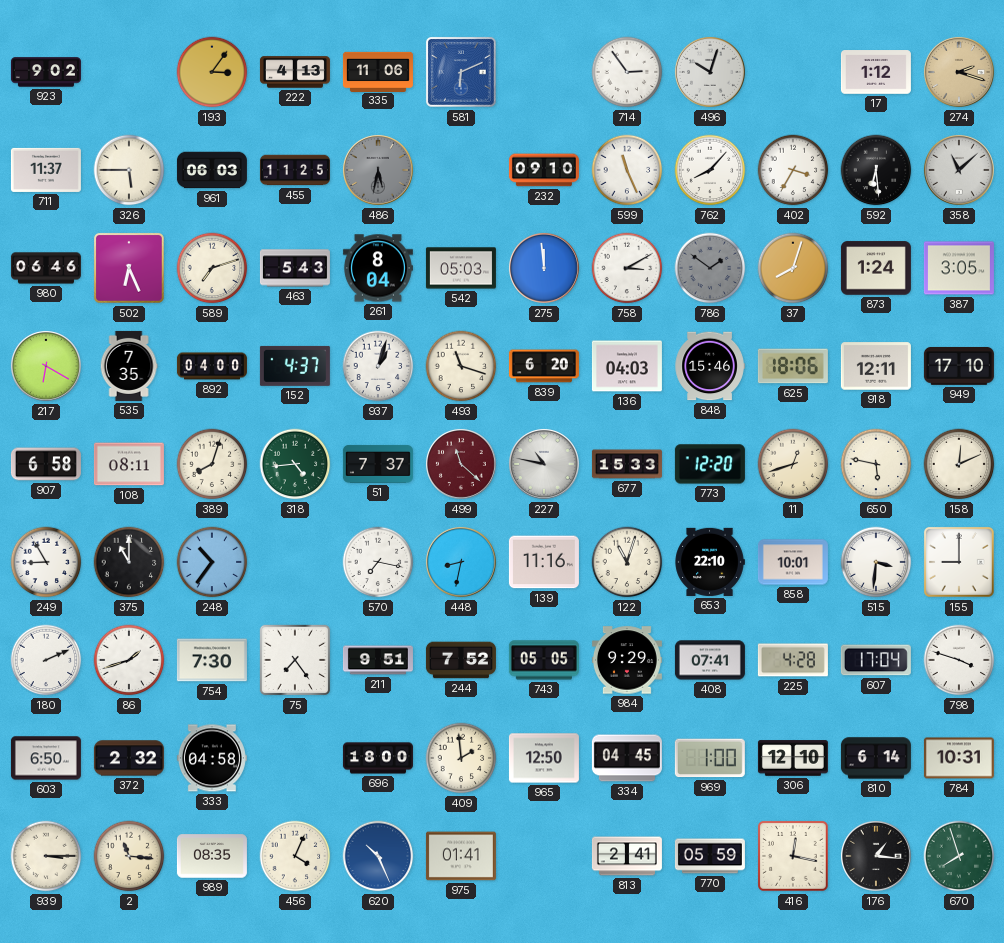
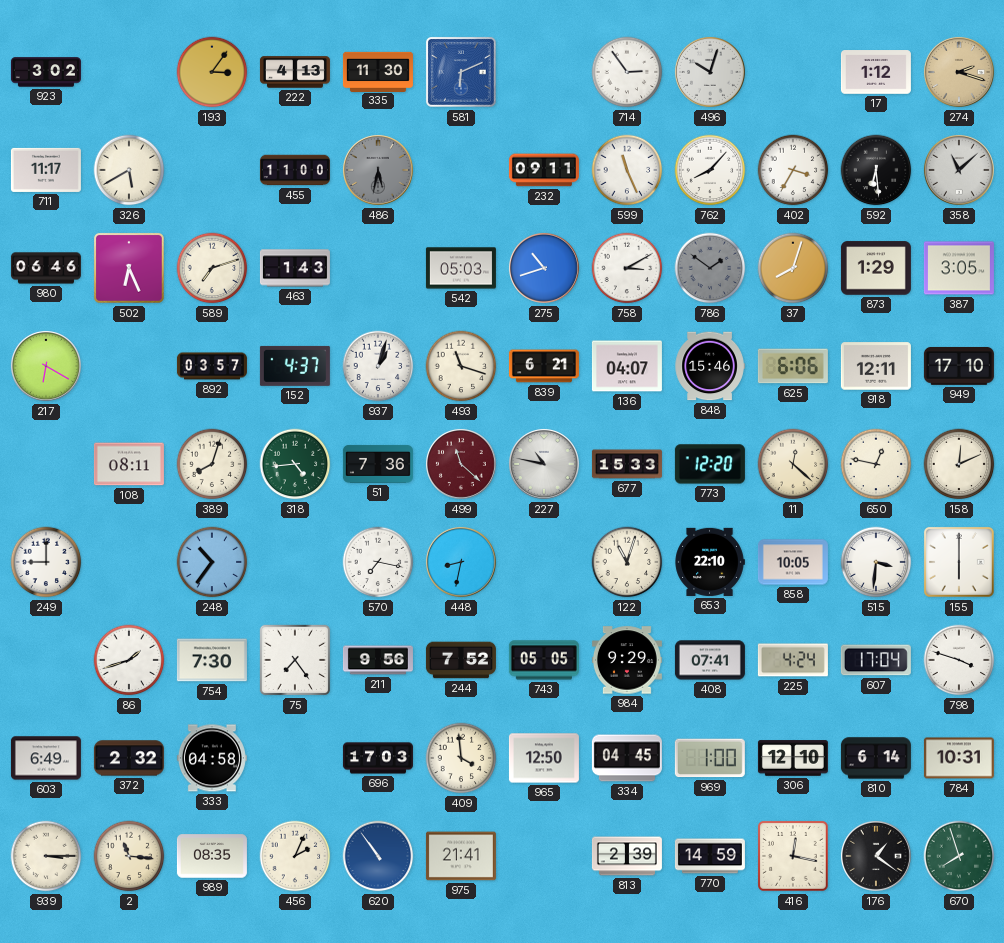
923: 9:02 -> 3:02 (46, 72)
335: 11:06 -> 11:30 (378, 71)
711: 11:37 -> 11:17 (46, 170)
326: 5:45 -> 5:40 (129, 170)
961: 06:03 -> none (212, 170)
455: 11:25 -> 11:00 (295, 170)
232: 09:10 -> 09:11 (544, 170)
463: 5:43 -> 1:43 (295, 268)
261: 8:04 -> none (378, 268)
275: 11:59 -> 10:42 (544, 268)
873: 1:24 -> 1:29 (876, 268)
535: 7:35 -> none (129, 366)
892: 04:00 -> 03:57 (212, 366)
839: 6:20 -> 6:21 (544, 366)
136: 04:03 -> 04:07 (627, 366)
625: 18:06 -> 6:06 (793, 366)
907: 6:58 -> none (46, 464)
51: 7:37 -> 7:36 (378, 464)
11: 12:42 -> 12:22 (793, 464)
650: 5:47 -> 12:47 (876, 464)
249: 8:55 -> 9:00 (46, 562)
375: 11:00 -> none (129, 562)
139: 11:16 -> none (544, 562)
858: 10:01 -> 10:05 (793, 562)
155: 9:00 -> 6:00 (959, 562)
180: 2:11 -> none (46, 660)
211: 9:51 -> 9:56 (378, 660)
225: 4:28 -> 4:24 (793, 660)
603: 6:50 -> 6:49 (46, 758)
696: 18:00 -> 17:03 (378, 758)
409: 1:59 -> 3:59 (461, 758)
456: 4:04 -> 2:04 (295, 856)
620: 10:26 -> 10:54 (378, 856)
975: 01:41 -> 21:41 (461, 856)
813: 2:41 -> 2:39 (627, 856)
770: 05:59 -> 14:59 (710, 856)
176: 1:16 -> 1:21 (876, 856)
